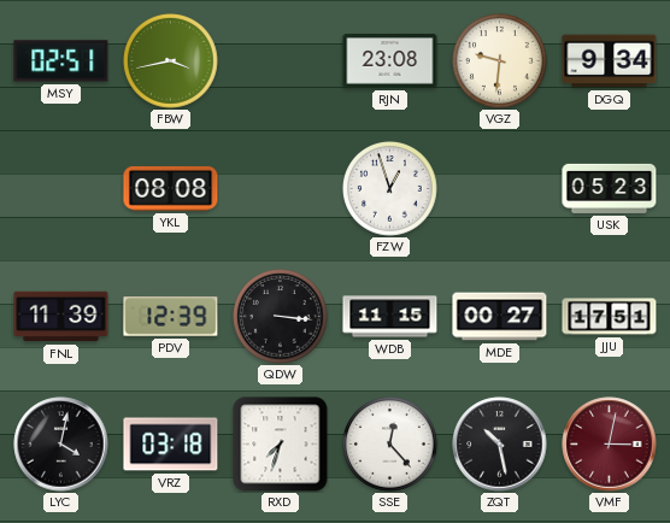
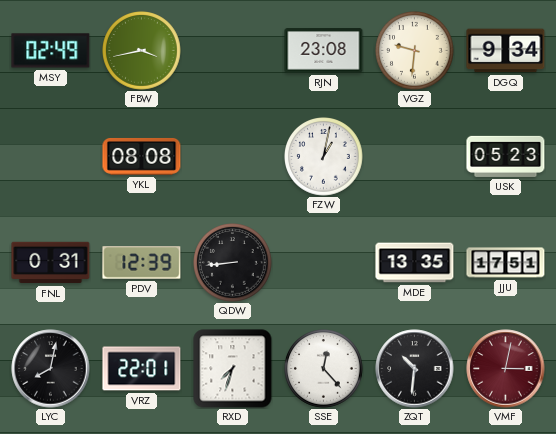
MSY: 02:51 -> 02:49 (51, 51)
FZW: 12:57 -> 1:02 (324, 157)
FNL: 11:39 -> 0:31 (51, 263)
QDW: 3:16 -> 8:44 (233, 263)
WDB: 11:15 -> none (390, 317)
MDE: 00:27 -> 13:35 (415, 263)
LYC: 4:02 -> 8:02 (51, 369)
VRZ: 03:18 -> 22:01 (142, 369)
ZQT: 10:28 -> 10:31 (415, 369)
